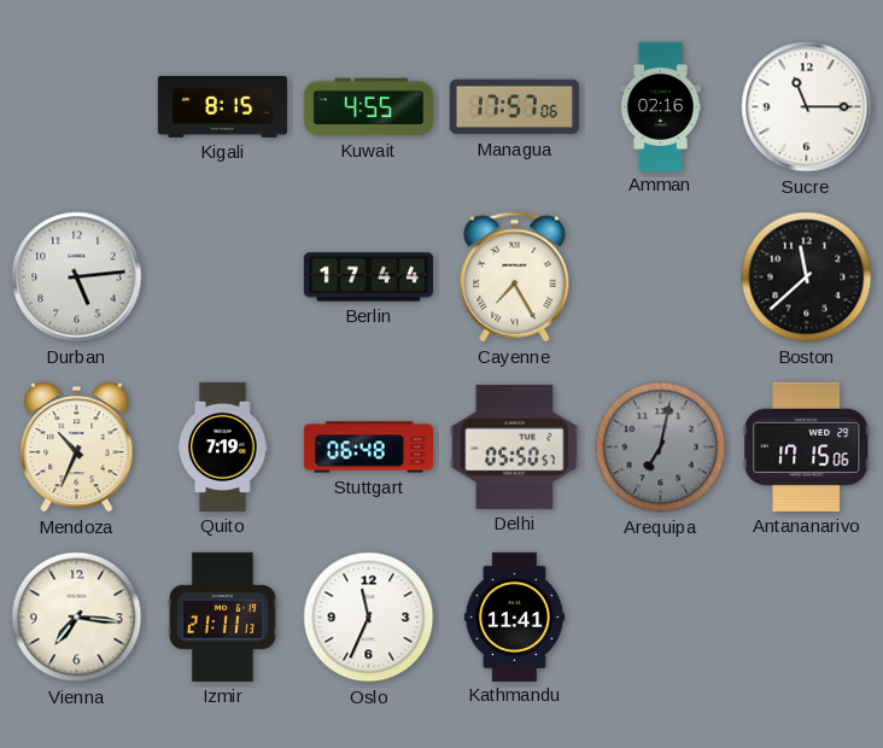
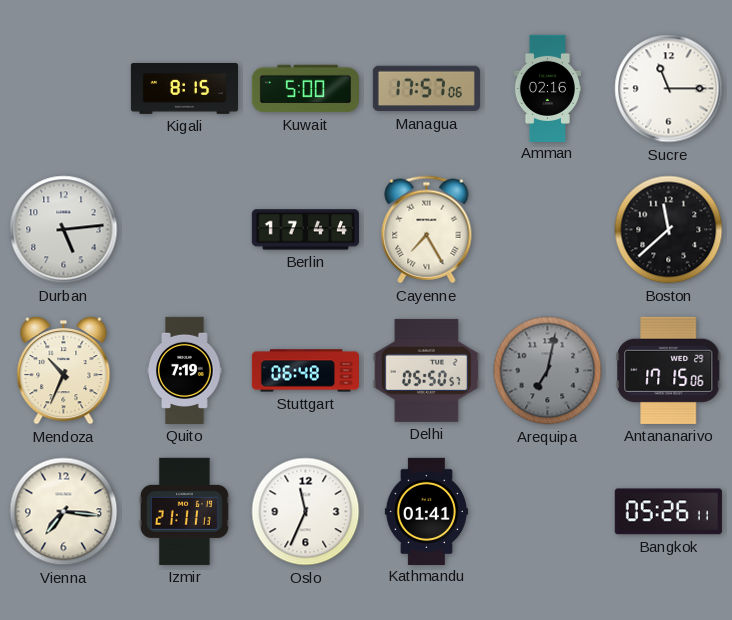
Kuwait: 4:55 -> 5:00 (305, 89)
Kathmandu: 11:41 -> 01:41 (426, 511)
Bangkok: none -> 05:26 (668, 512)
